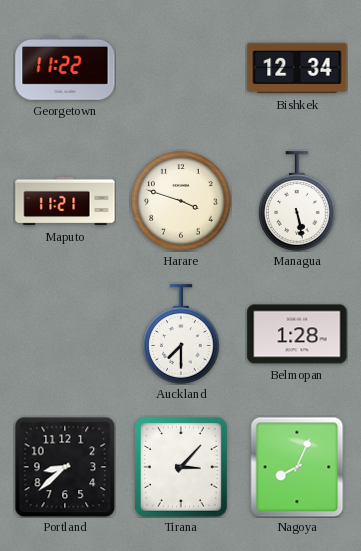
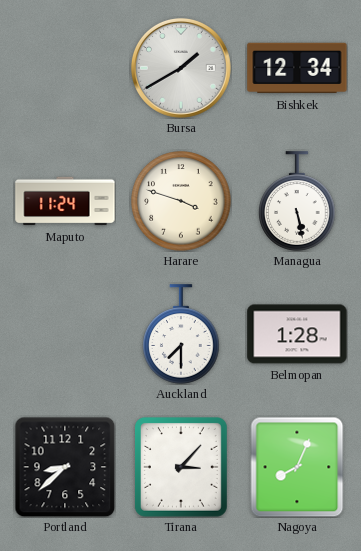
Georgetown: 11:22 -> none (65, 68)
Bursa: none -> 1:40 (181, 68)
Maputo: 11:21 -> 11:24 (65, 201)
